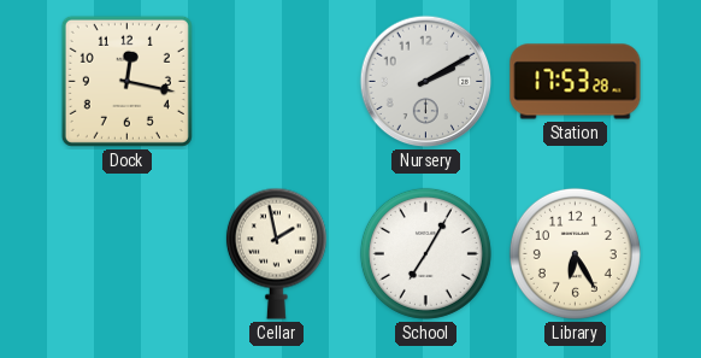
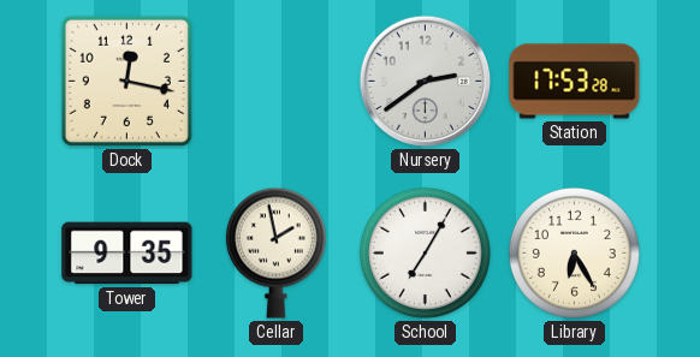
Nursery: 2:10 -> 2:39 (426, 82)
Tower: none -> 9:35 (127, 254)
